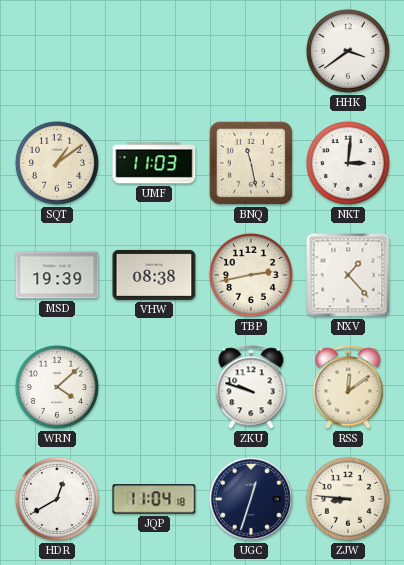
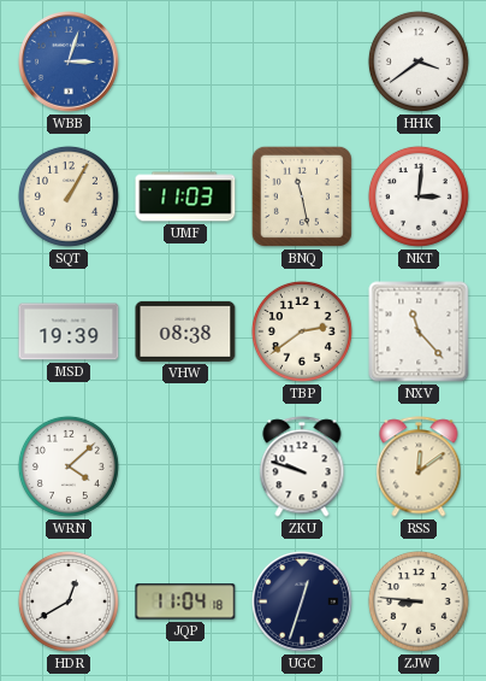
WBB: none -> 3:03 (70, 63)
SQT: 1:09 -> 1:05 (69, 196)
TBP: 2:43 -> 2:39 (302, 331)
NXV: 1:23 -> 11:23 (419, 331)
